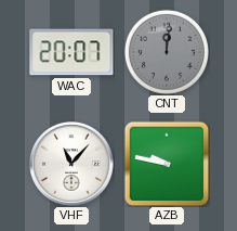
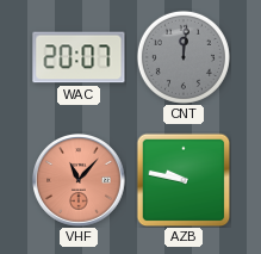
VHF dial: white -> salmon (79, 180)
